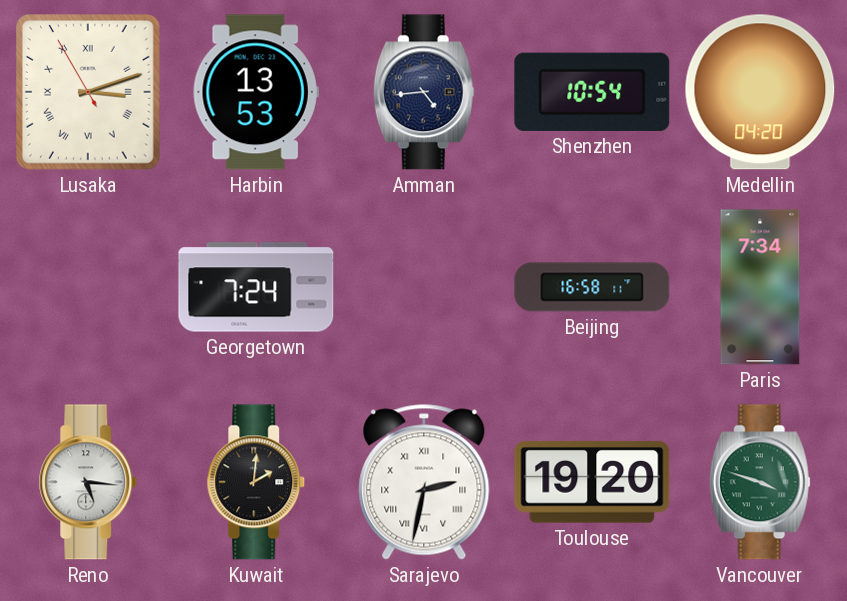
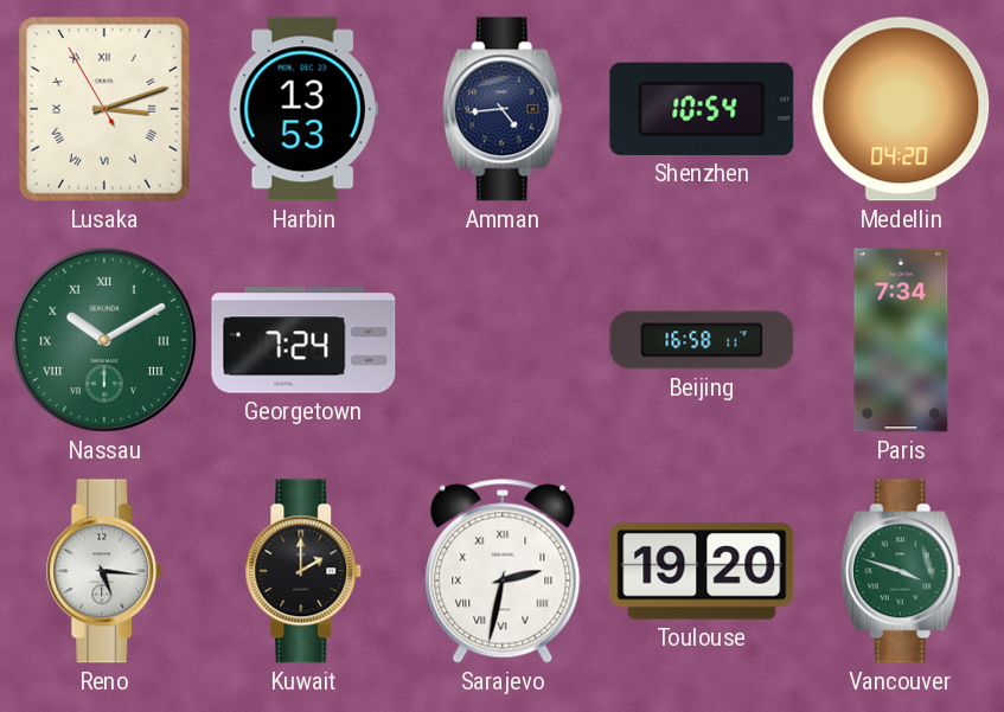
Nassau: none -> 10:10 (104, 340)
Kuwait: 2:01 -> 2:00 (303, 571)
